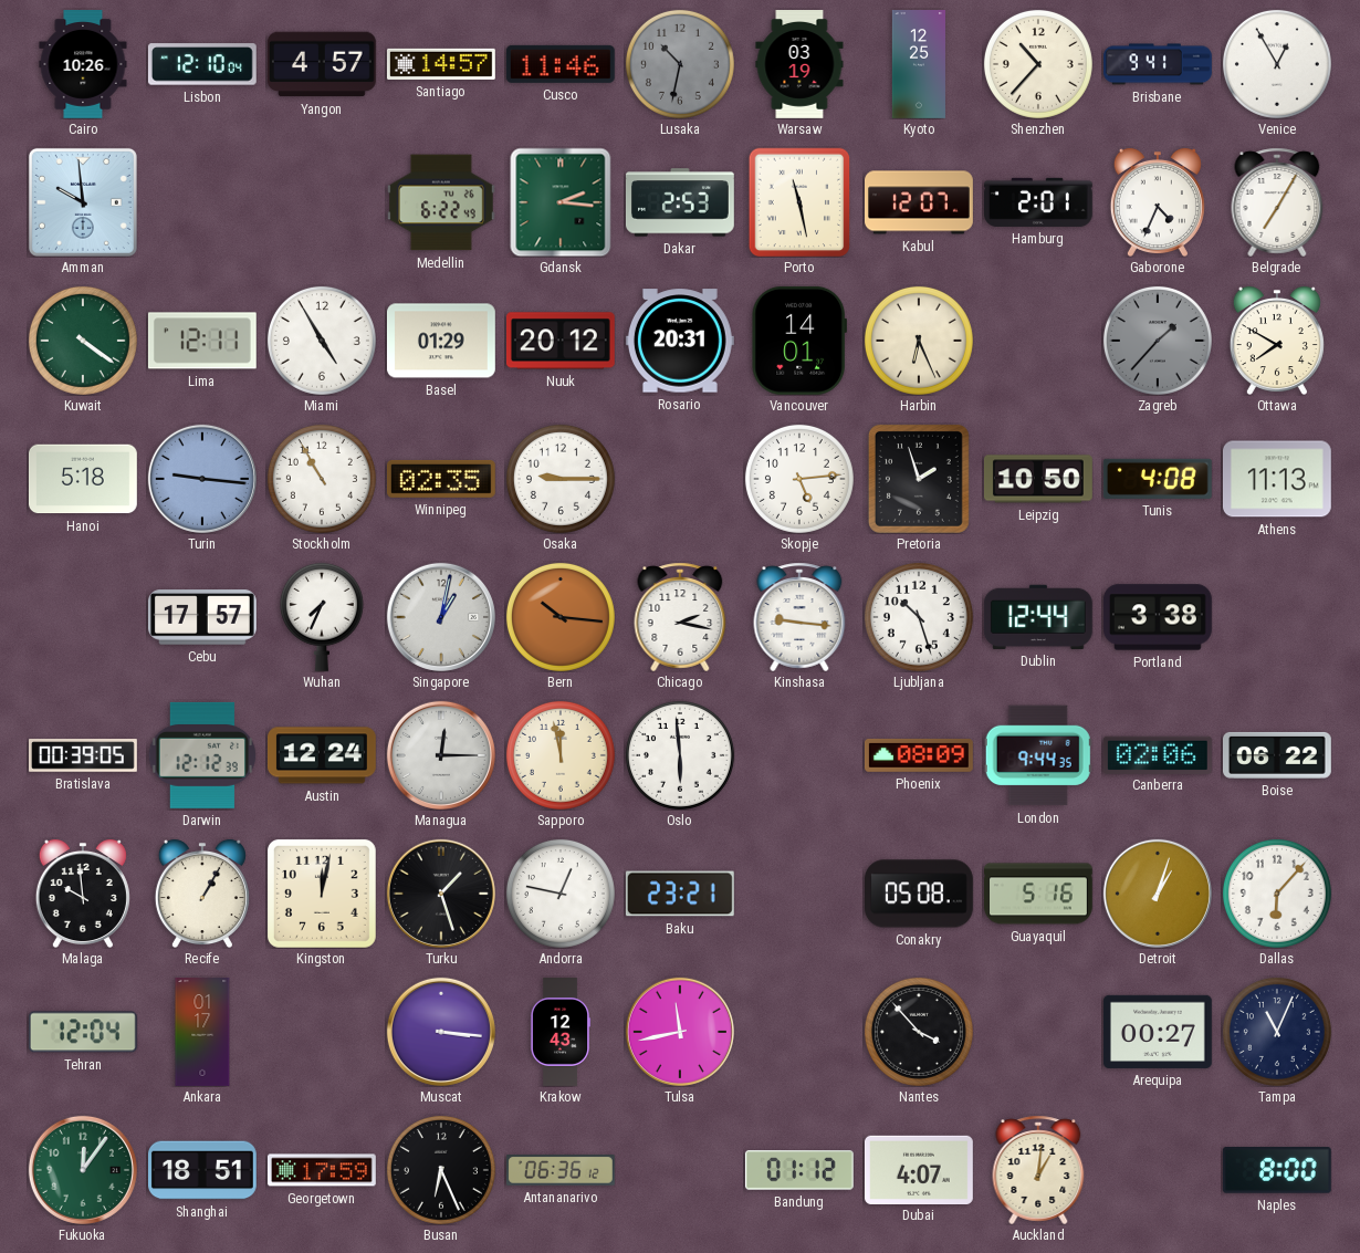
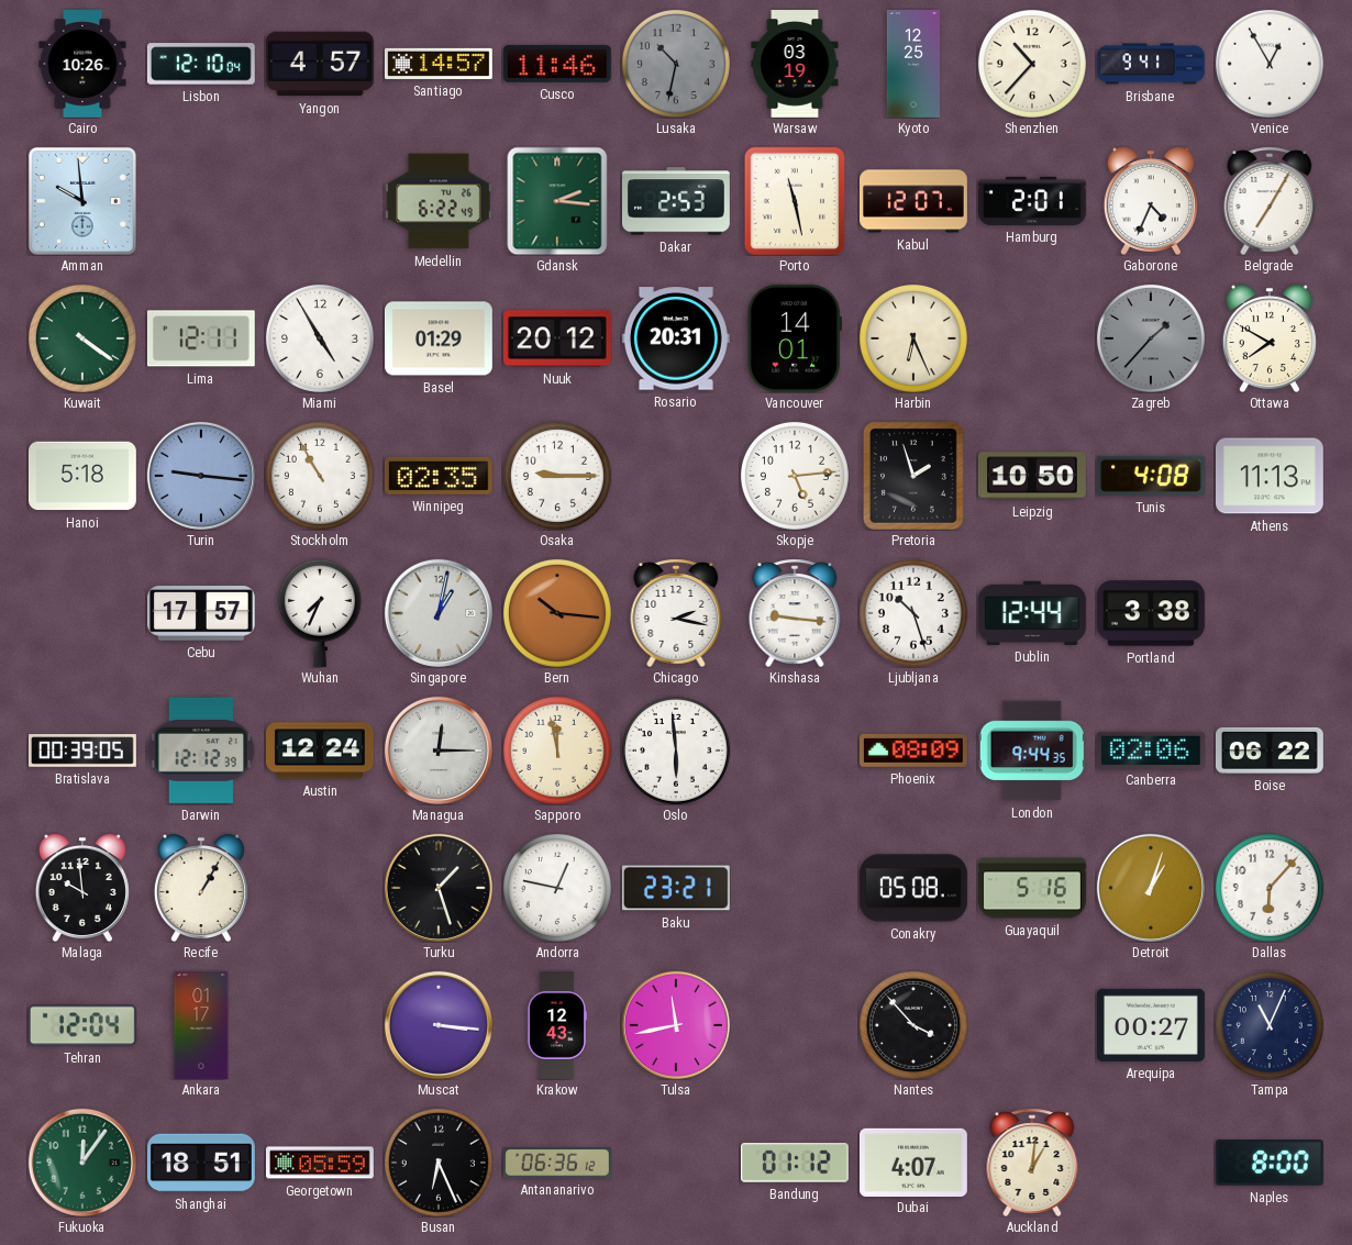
Kingston: 12:02 -> none (322, 894)
Georgetown: 17:59 -> 05:59 (320, 1163)
